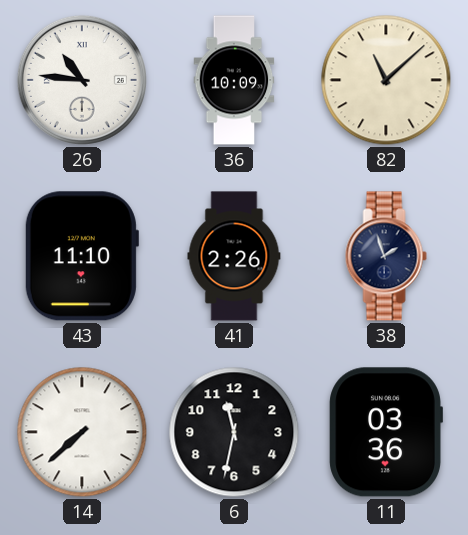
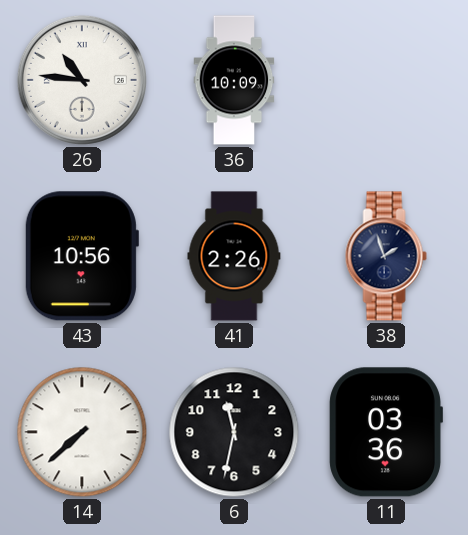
82: 11:08 -> none (386, 80)
43: 11:10 -> 10:56 (81, 256)
